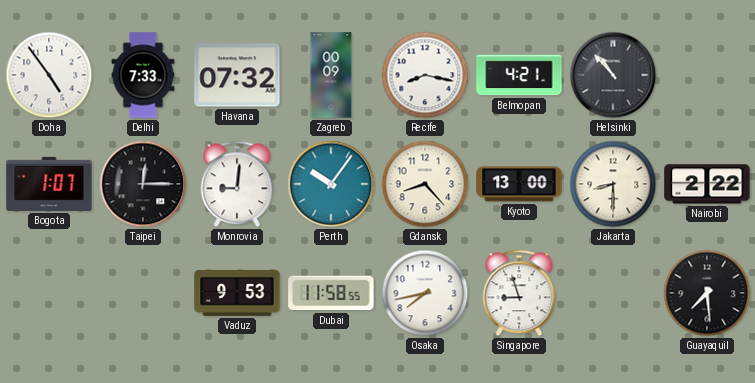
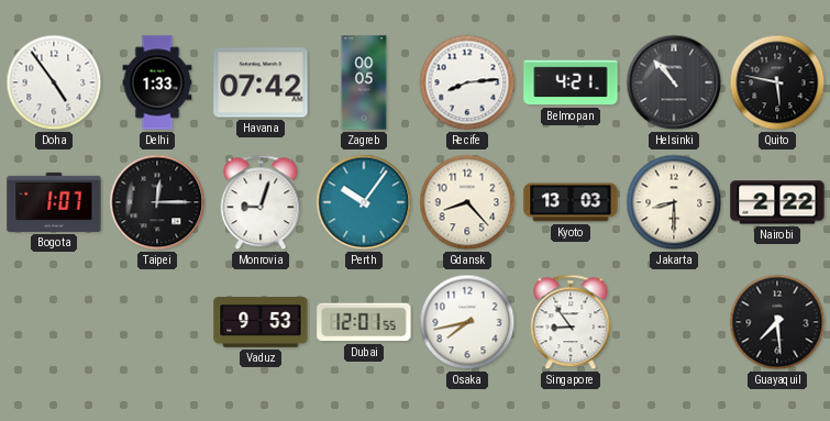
Delhi: 7:33 -> 1:33 (157, 82)
Havana: 07:32 -> 07:42 (261, 82)
Zagreb: 00:09 -> 00:05 (364, 82)
Recife: 8:17 -> 8:14 (467, 82)
Quito: none -> 5:47 (777, 82)
Monrovia: 9:01 -> 9:03 (261, 202)
Kyoto: 13:00 -> 13:03 (571, 202)
Dubai: 11:58 -> 12:01 (364, 322)
Singapore: 8:57 -> 8:54 (571, 322)
